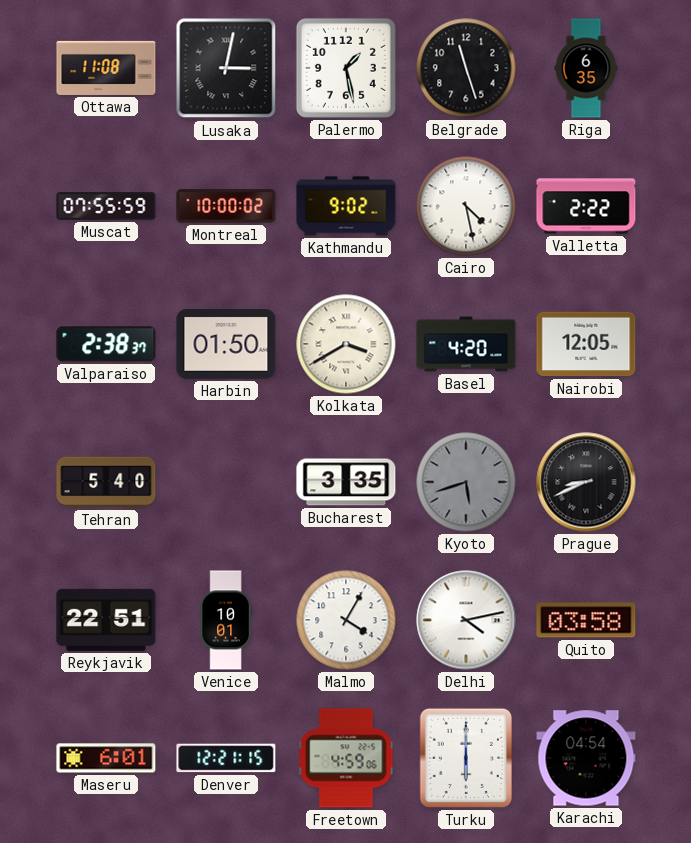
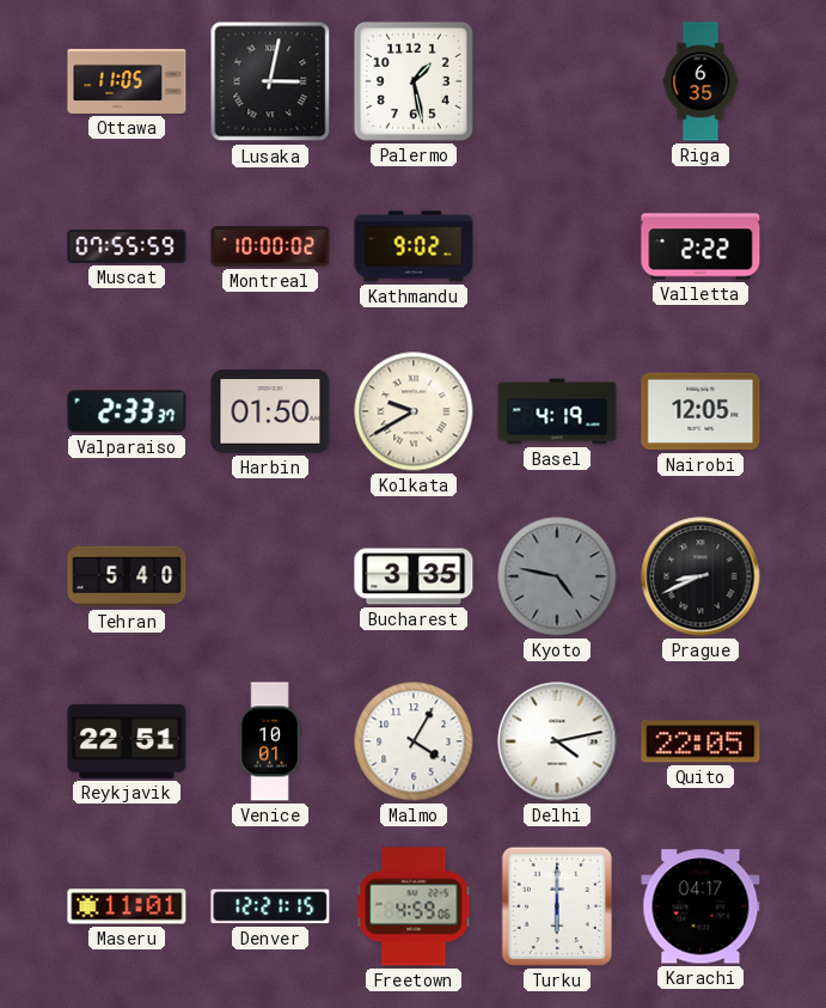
Ottawa: 11:08 -> 11:05 (127, 81)
Belgrade: 11:27 -> none (466, 68)
Cairo: 4:28 -> none (466, 206)
Valparaiso: 2:38 -> 2:33 (127, 411)
Kolkata: 3:40 -> 9:40 (414, 411)
Basel: 4:20 -> 4:19 (557, 411)
Kyoto: 5:42 -> 4:47 (557, 576)
Quito: 03:58 -> 22:05 (700, 741)
Maseru: 6:01 -> 11:01 (127, 906)
Karachi: 04:54 -> 04:17 (700, 906)
